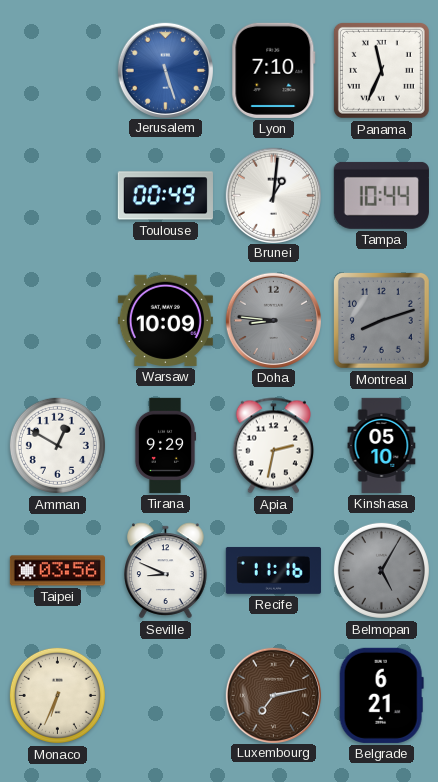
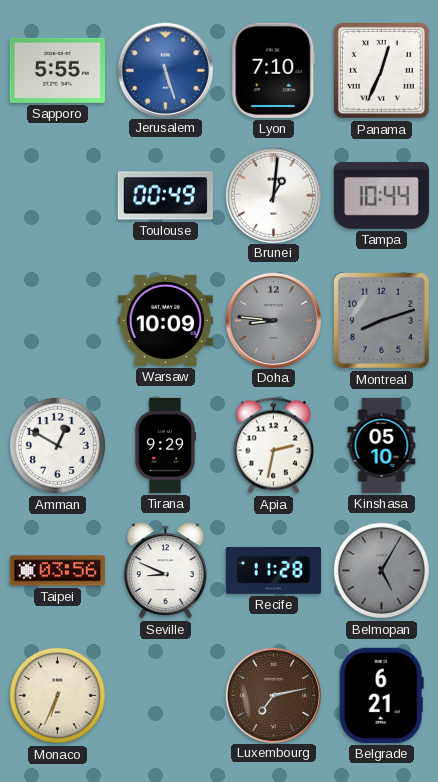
Sapporo: none -> 5:55 (57, 70)
Panama: 11:34 -> 12:34 (381, 70)
Recife: 11:16 -> 11:28 (273, 571)
